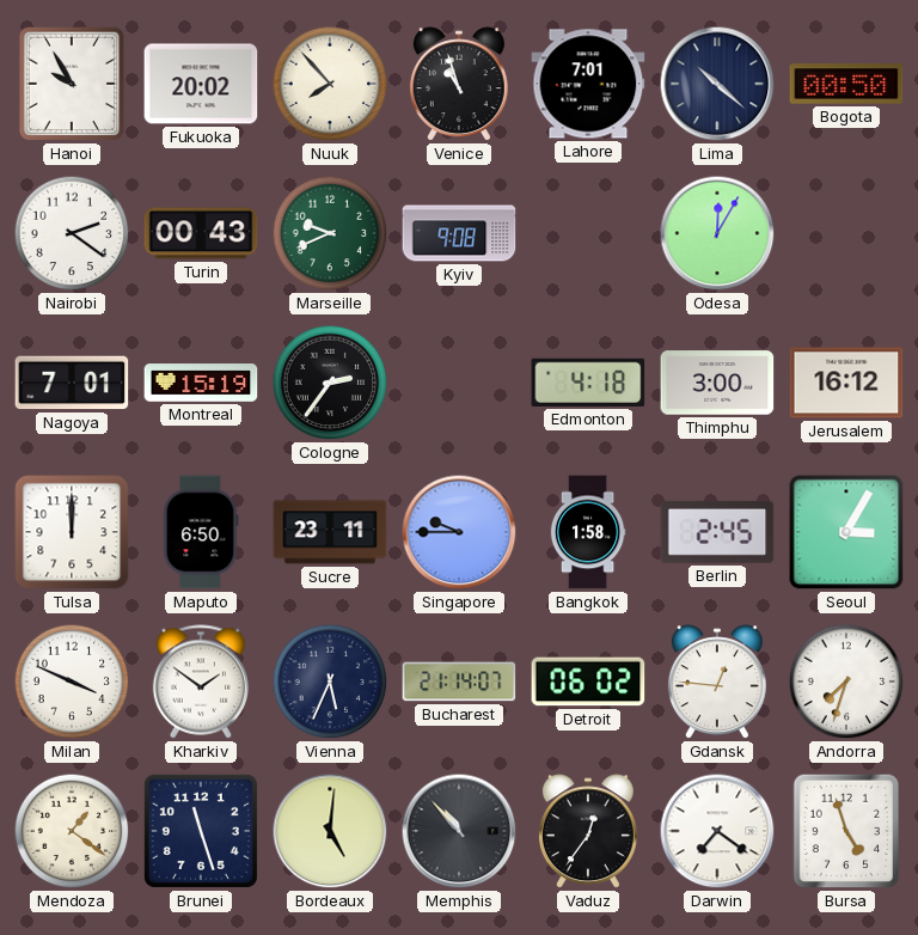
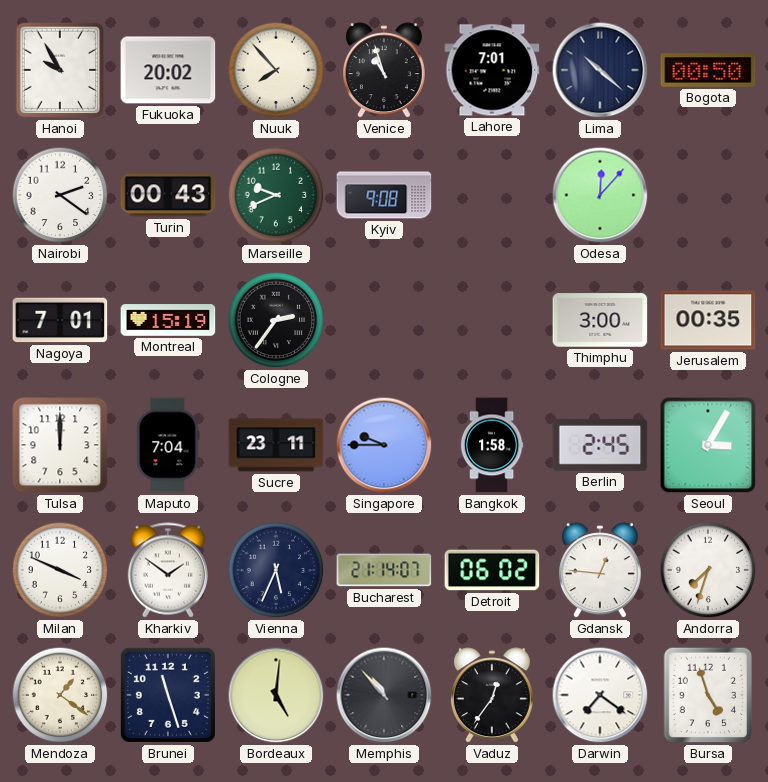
Odesa: 12:05 -> 12:07 (600, 195)
Edmonton: 4:18 -> none (588, 383)
Jerusalem: 16:12 -> 00:35 (708, 320)
Maputo: 6:50 -> 7:04 (168, 445)
